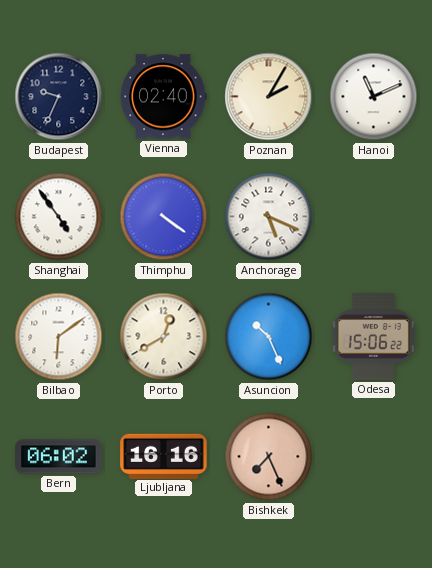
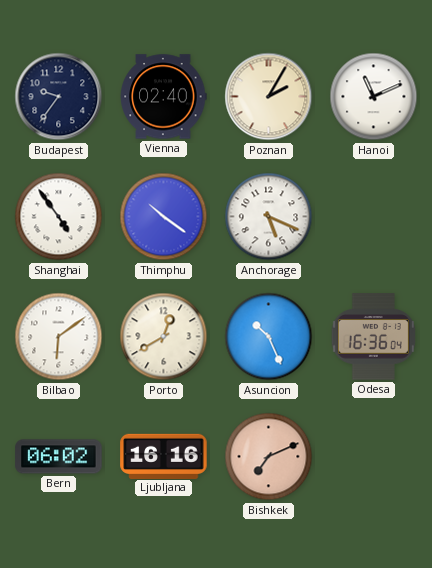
Budapest: 9:34 -> 9:36 (59, 97)
Thimphu: 4:21 -> 10:21 (164, 217)
Odesa: 15:06 -> 16:36 (373, 337)
Bishkek: 7:26 -> 7:11 (269, 457)
